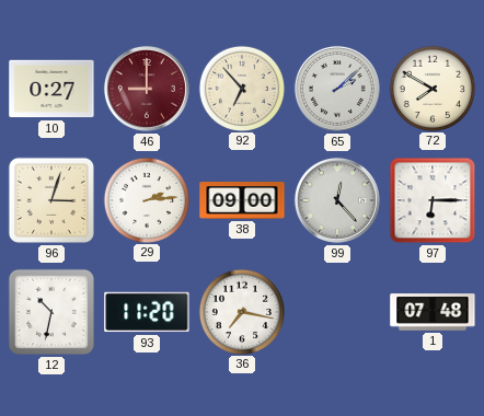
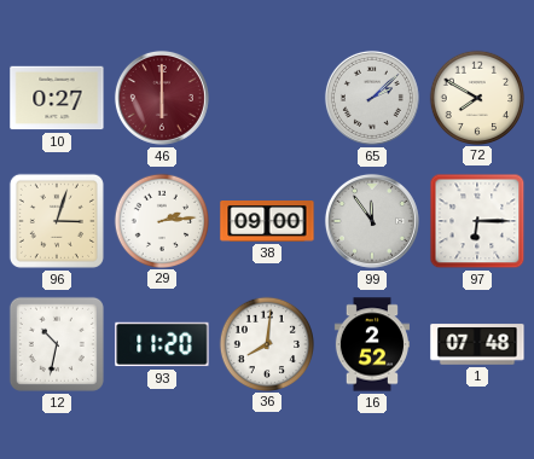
46: 9:00 -> 6:00 (162, 98)
92: 6:53 -> none (241, 88)
99: 12:23 -> 11:54 (372, 221)
36: 7:17 -> 8:01 (266, 343)
16: none -> 2:52 (371, 344)
